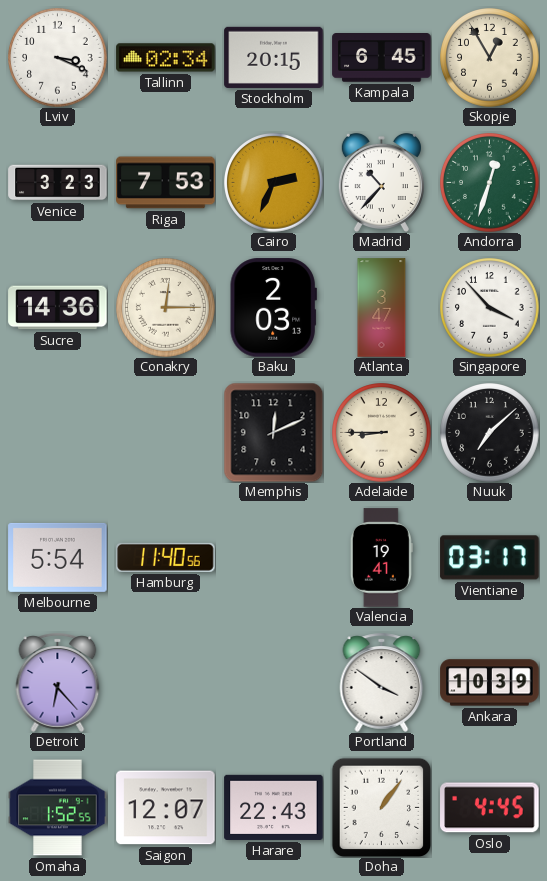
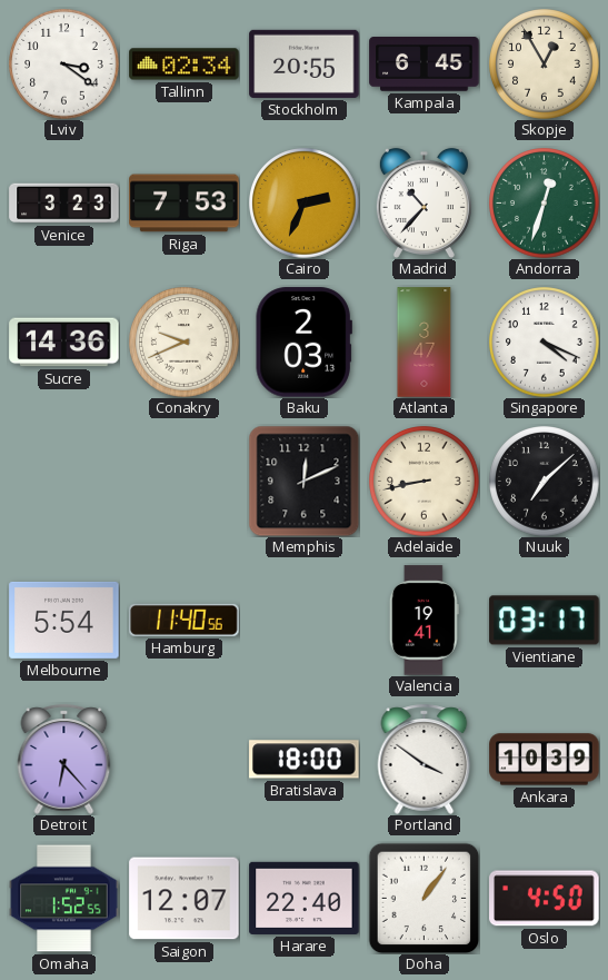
Lviv: 3:19 -> 3:21 (64, 65)
Stockholm: 20:15 -> 20:55 (305, 63)
Conakry: 12:15 -> 9:41 (185, 343)
Singapore: 3:53 -> 4:19 (545, 343)
Adelaide: 8:45 -> 8:43 (425, 482)
Bratislava: none -> 18:00 (305, 760)
Harare: 22:43 -> 22:40 (305, 898)
Oslo: 4:45 -> 4:50 (545, 899)
